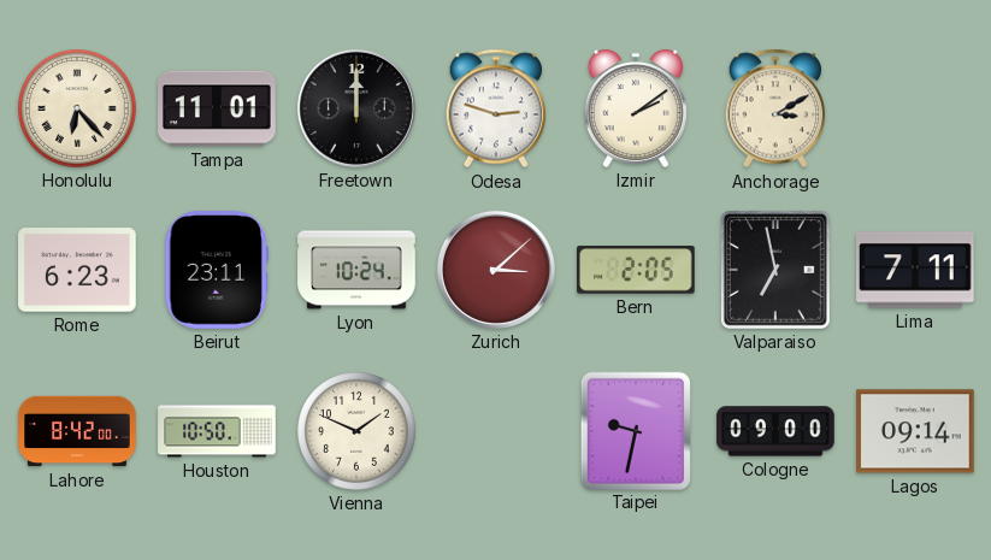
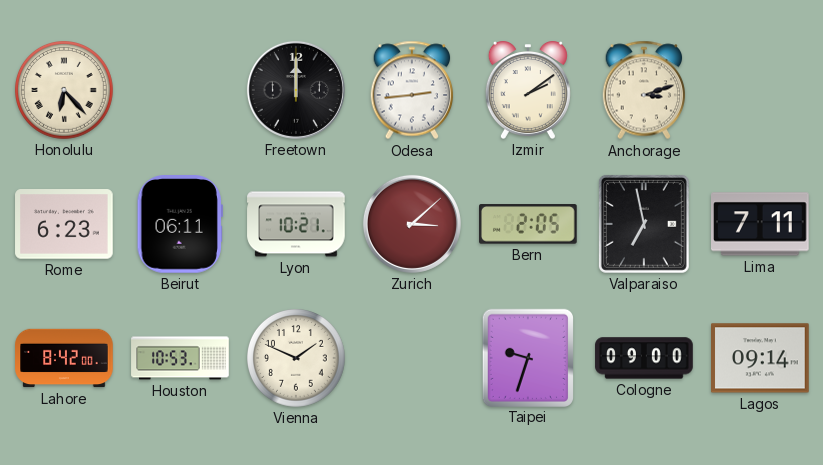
Tampa: 11:01 -> none (217, 108)
Odesa: 2:48 -> 2:44 (412, 90)
Anchorage: 3:10 -> 3:12 (644, 90)
Beirut: 23:11 -> 06:11 (180, 225)
Lyon: 10:24 -> 10:21 (296, 224)
Houston: 10:50 -> 10:53 (180, 358)
Taipei: 9:32 -> 9:33 (527, 357)
